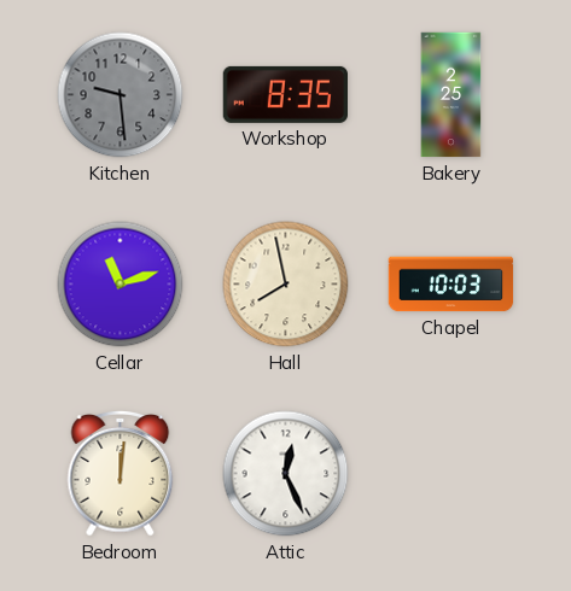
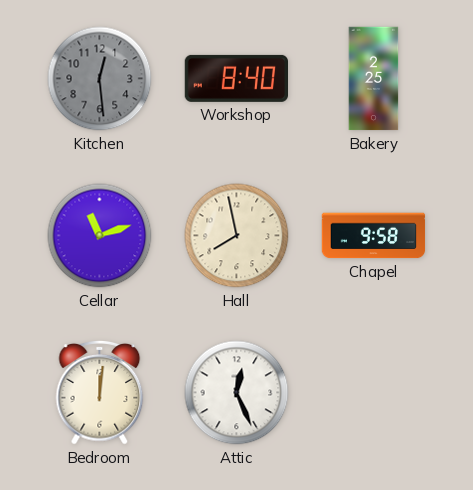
Kitchen: 9:29 -> 12:29 (100, 79)
Workshop: 8:35 -> 8:40 (237, 78)
Chapel: 10:03 -> 9:58 (374, 236)
